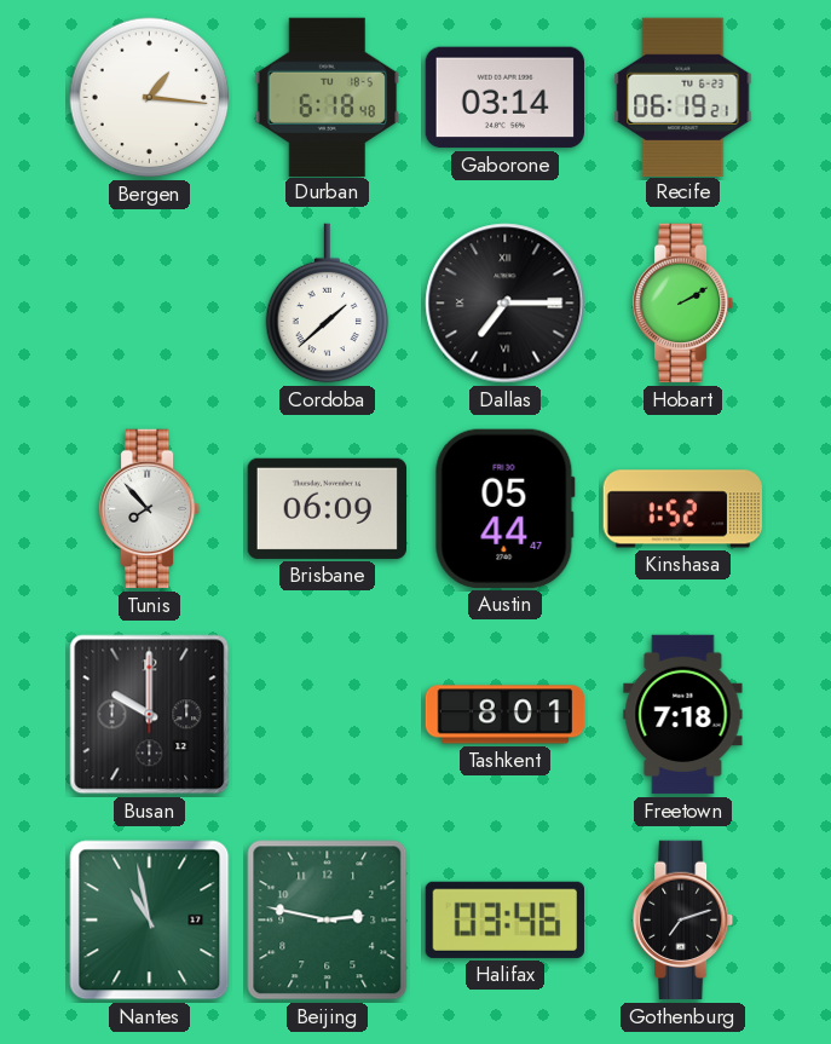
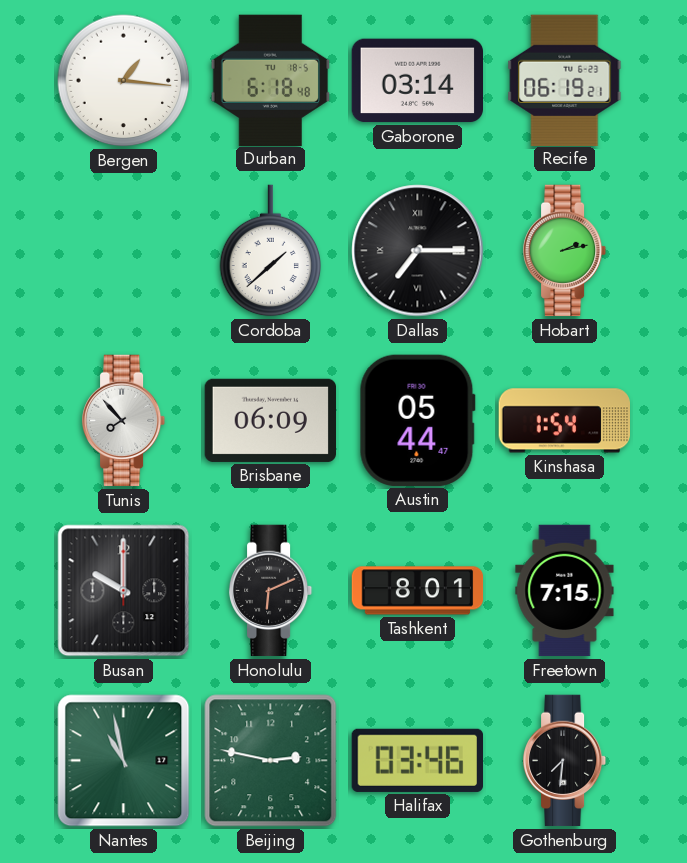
Hobart: 2:10 -> 2:13 (565, 251)
Kinshasa: 1:52 -> 1:54 (564, 421)
Honolulu: none -> 6:11 (271, 591)
Freetown: 7:18 -> 7:15 (565, 591)
Gothenburg: 7:12 -> 7:31 (565, 761)
